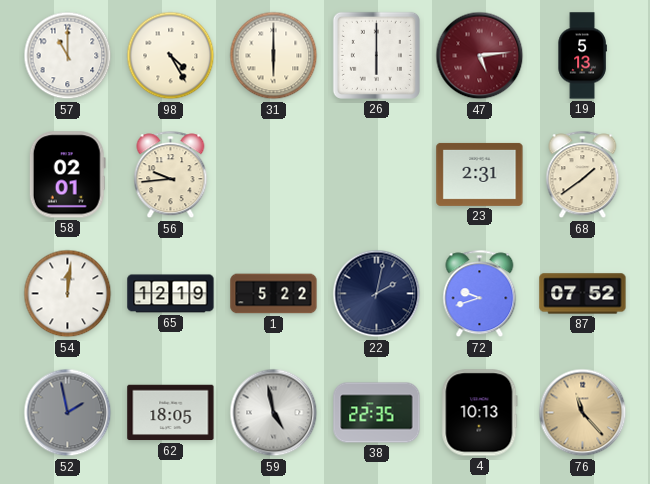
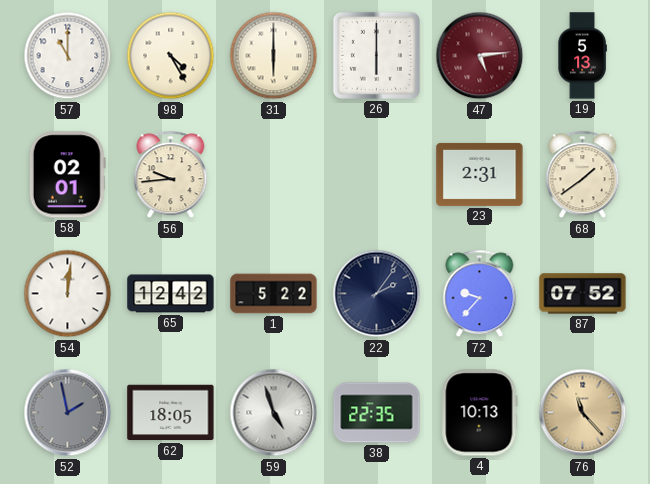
65: 12:19 -> 12:42 (171, 294)
22: 2:02 -> 2:06 (377, 294)
72: 9:42 -> 9:37 (480, 294)
59: 4:58 -> 4:57 (274, 413)
